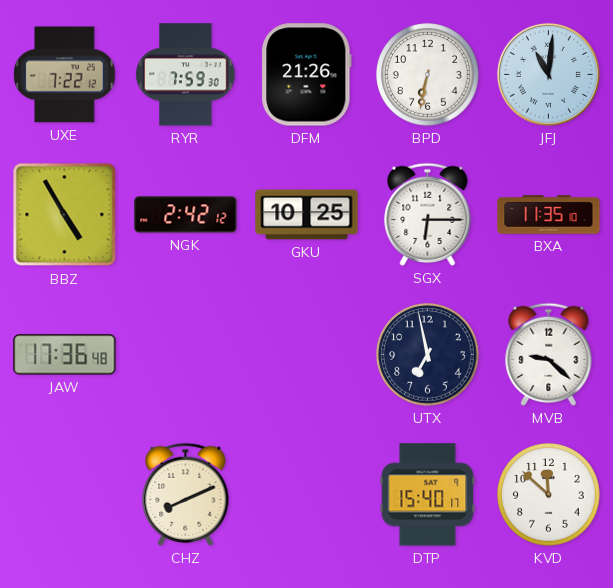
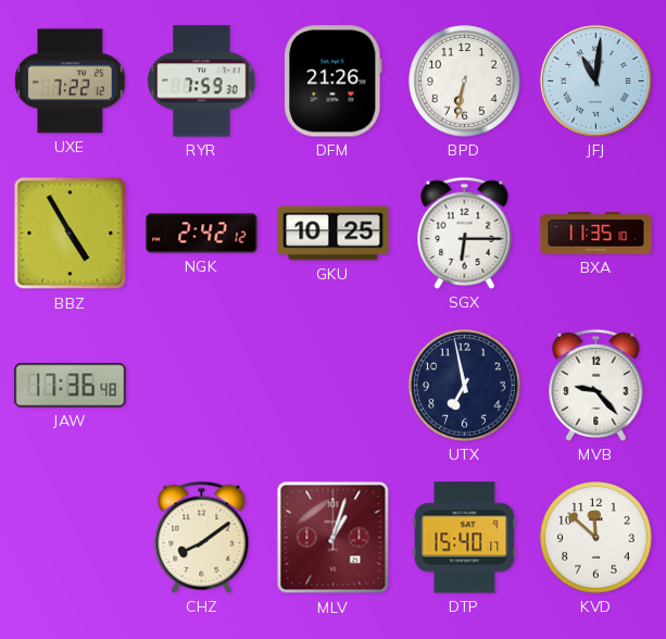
MVB: 9:22 -> 9:23 (596, 385)
CHZ: 8:11 -> 8:09 (202, 537)
MLV: none -> 1:03 (334, 538)
